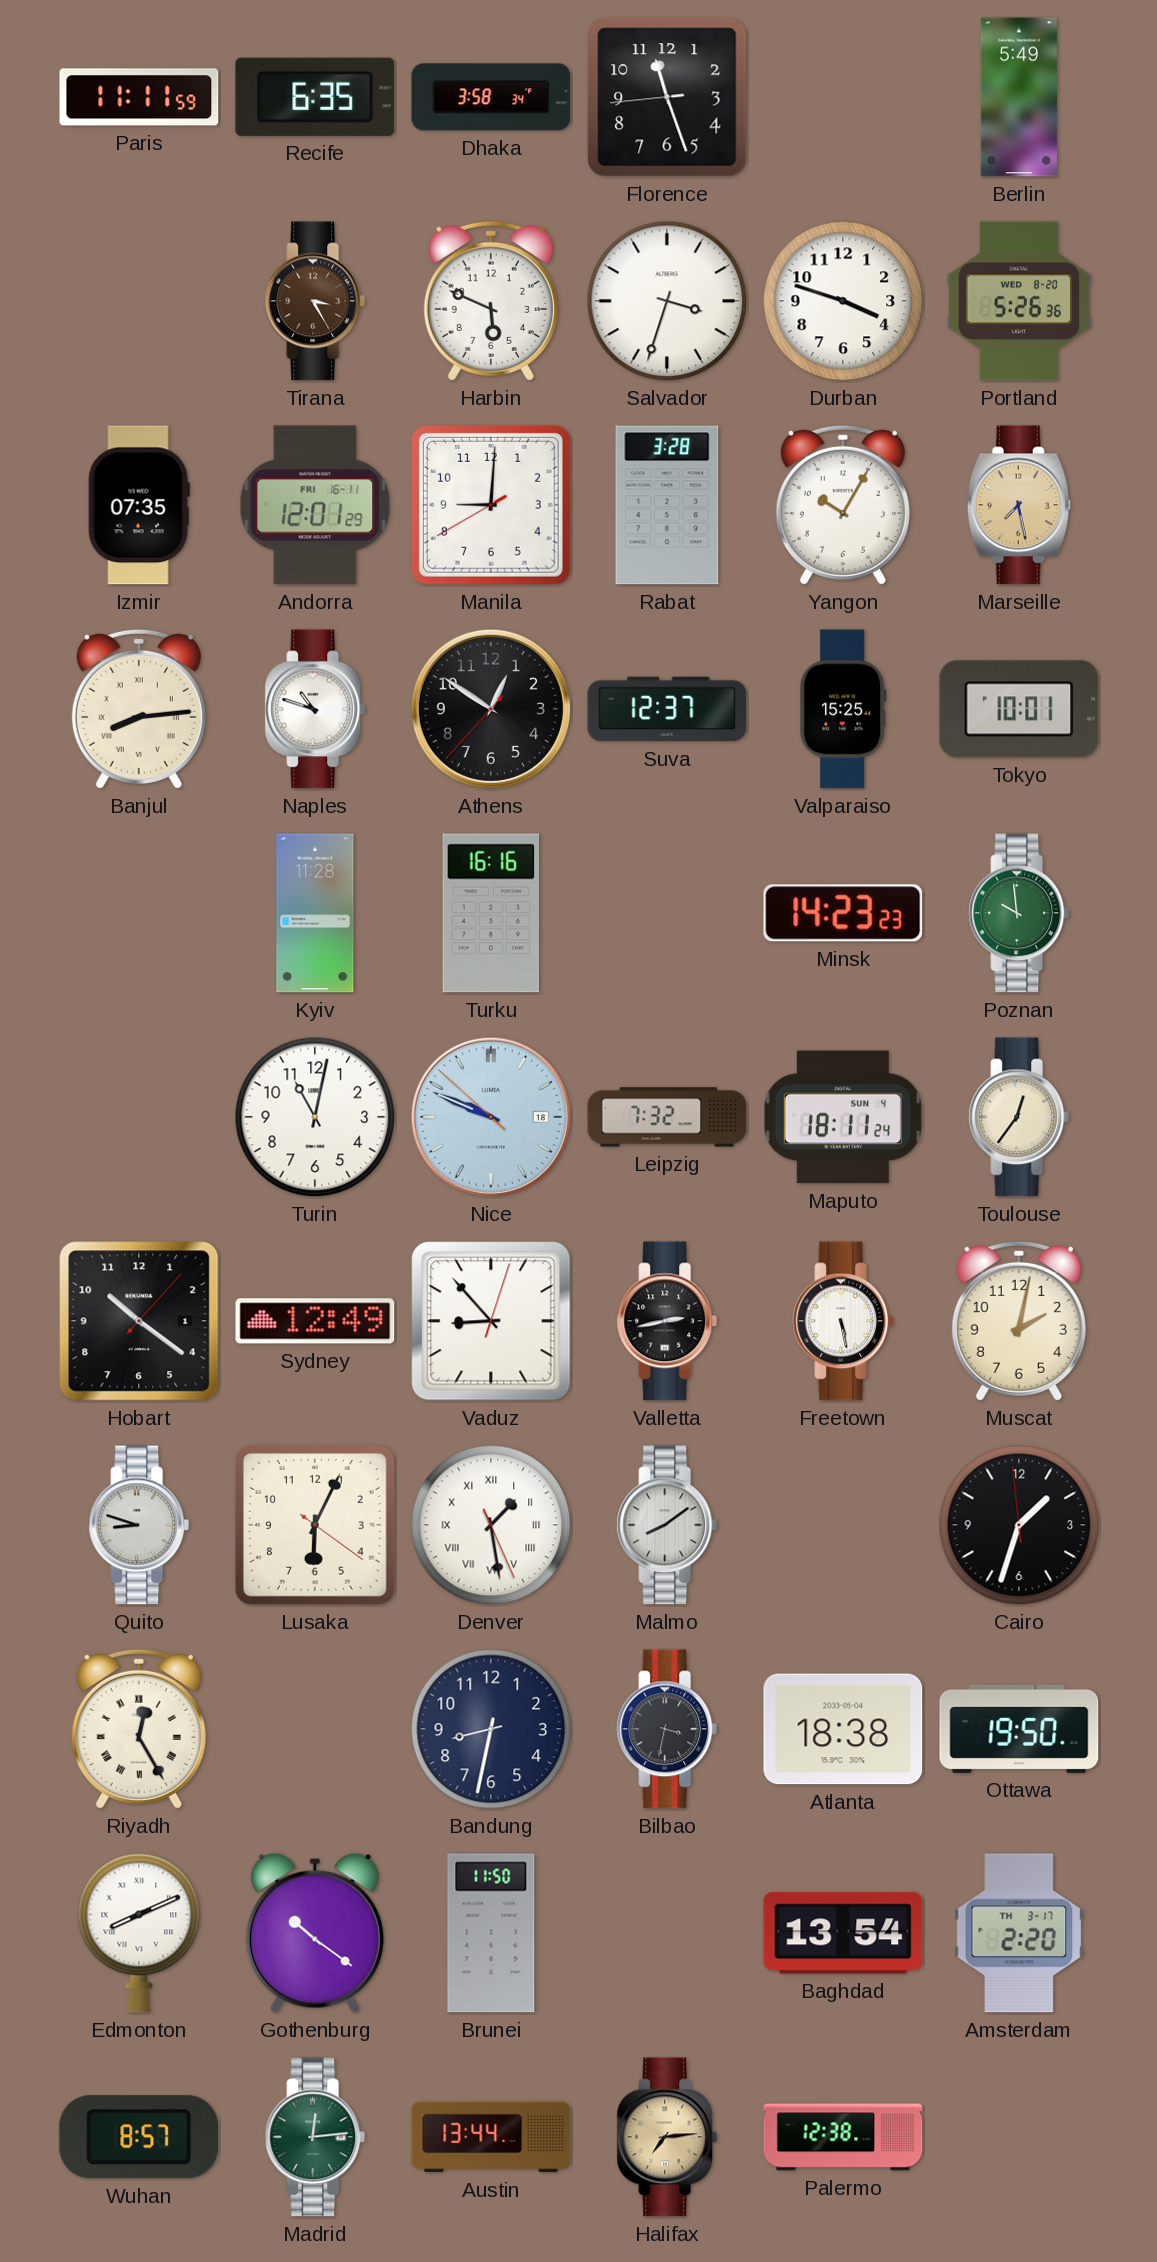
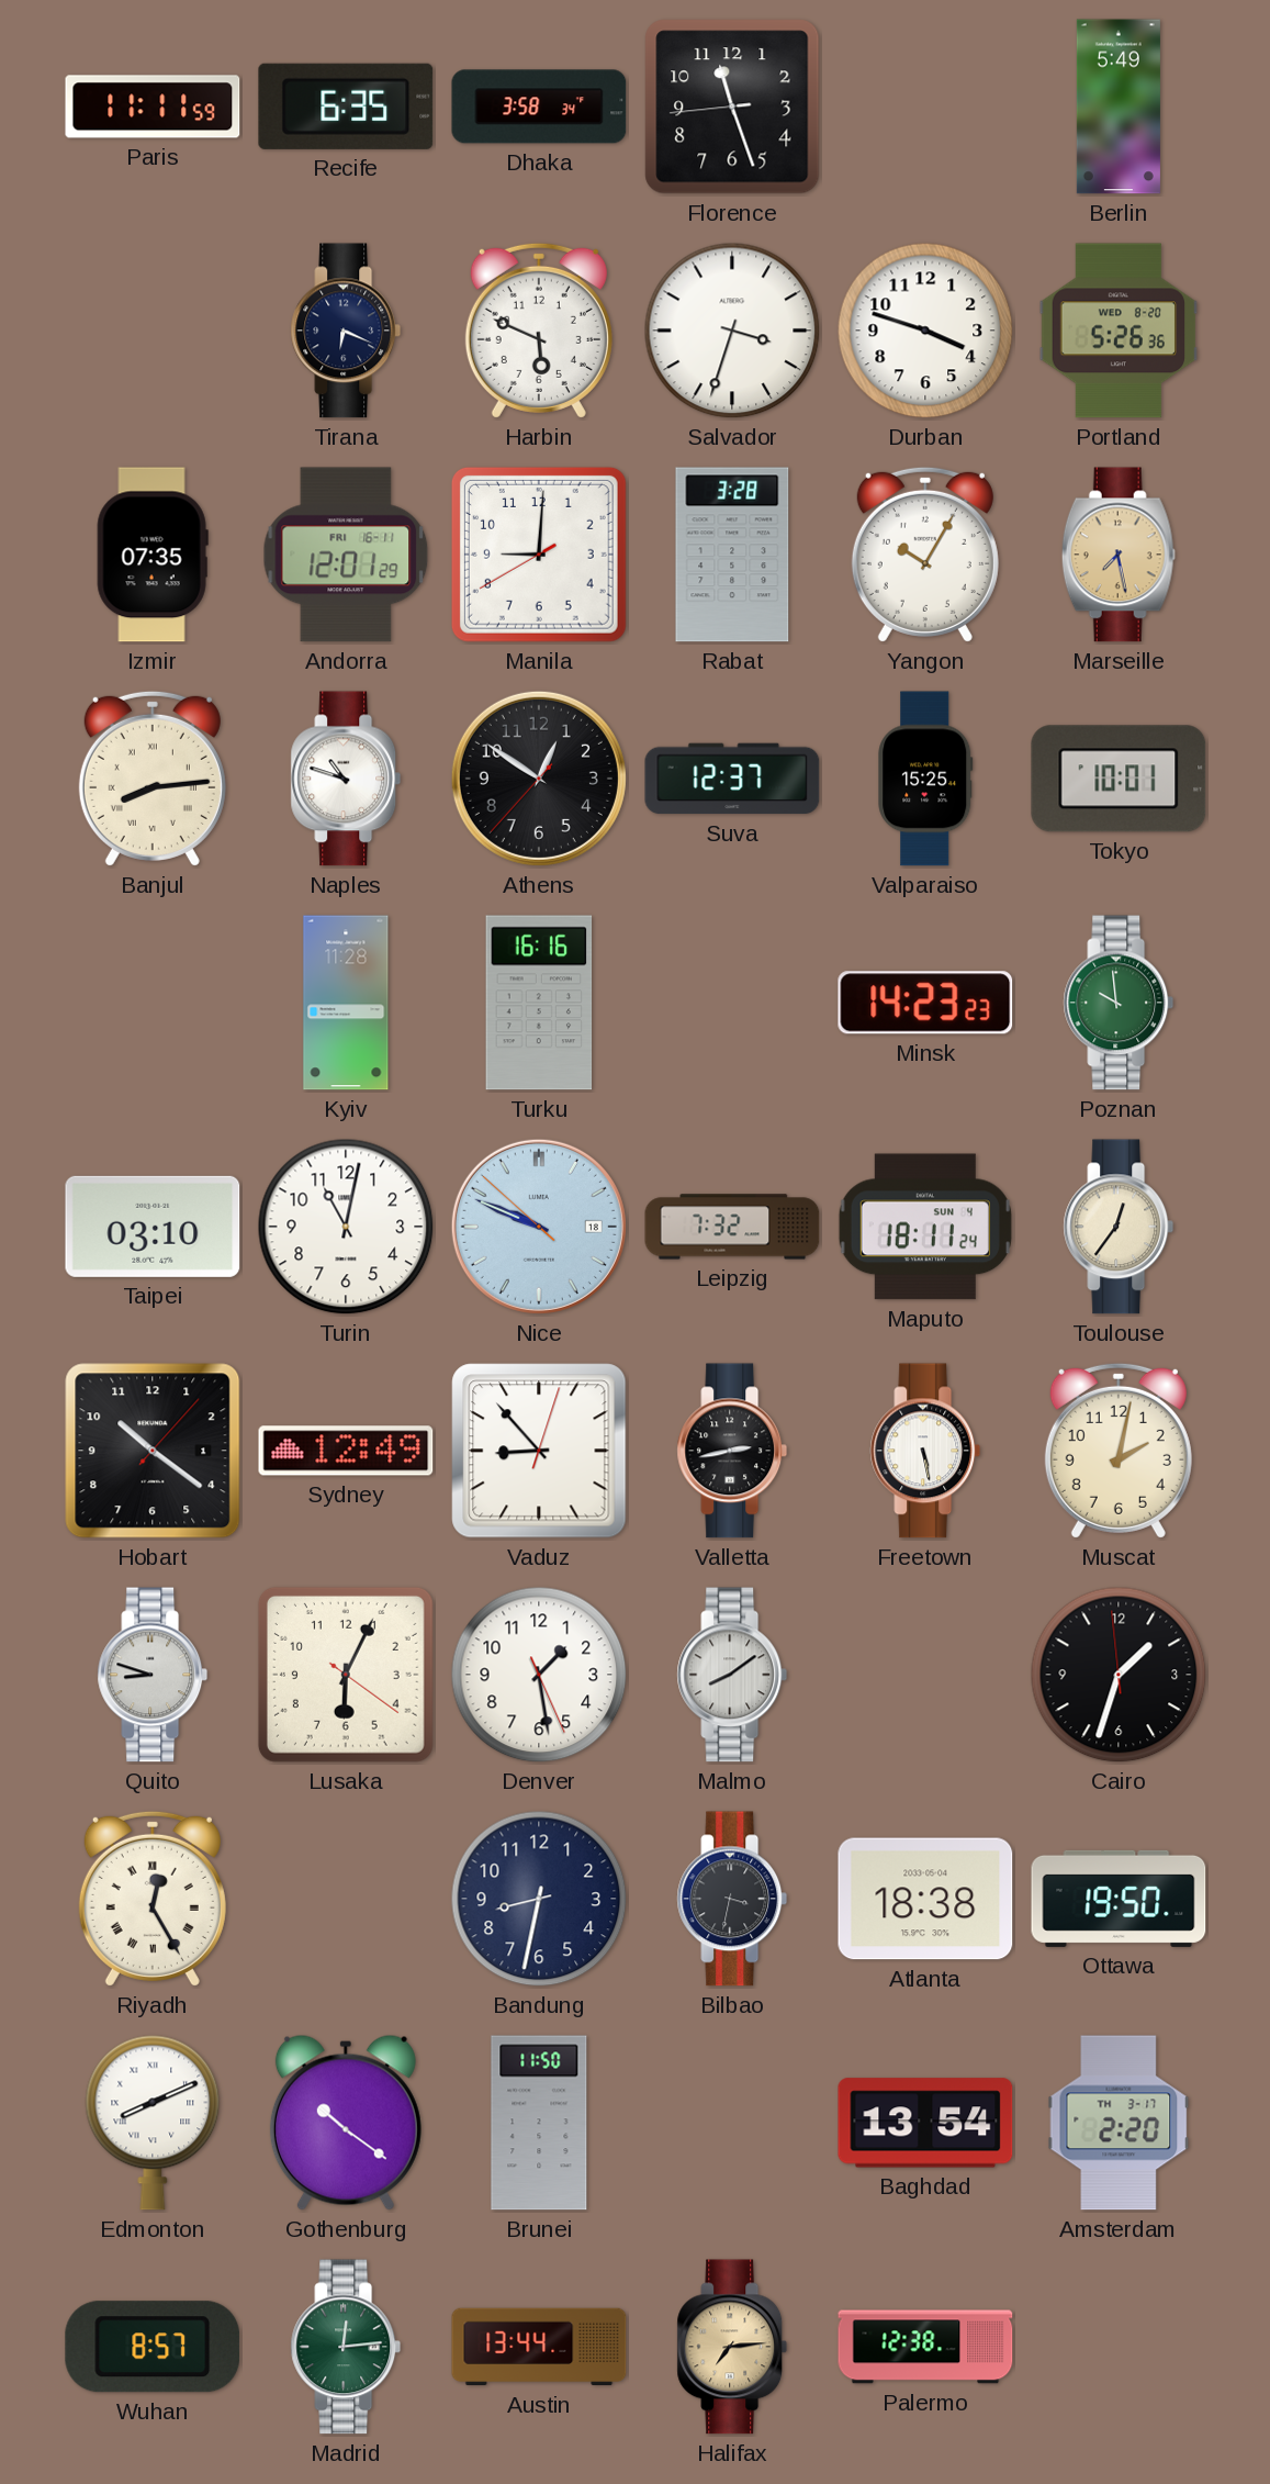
Tirana: 3:25 -> 6:19 (346, 331)
Tirana dial: brown -> navy (346, 331)
Taipei: none -> 03:10 (153, 1227)
Denver numerals: Roman -> Arabic (539, 1675)
